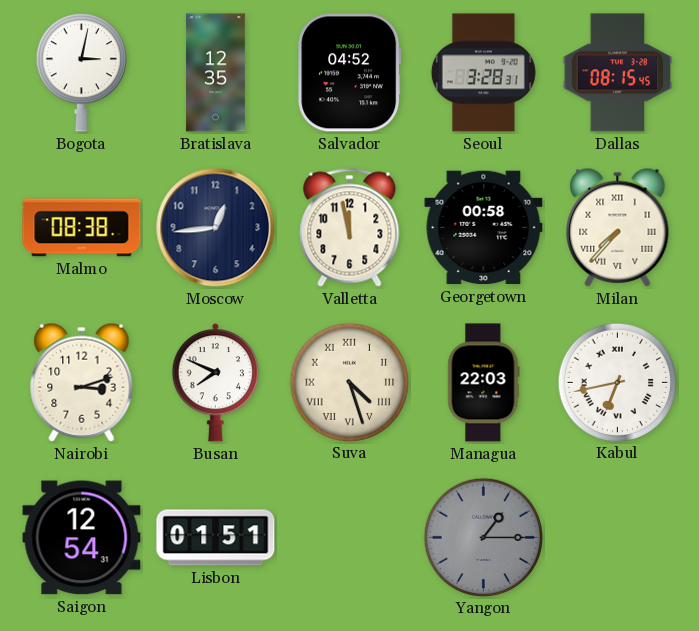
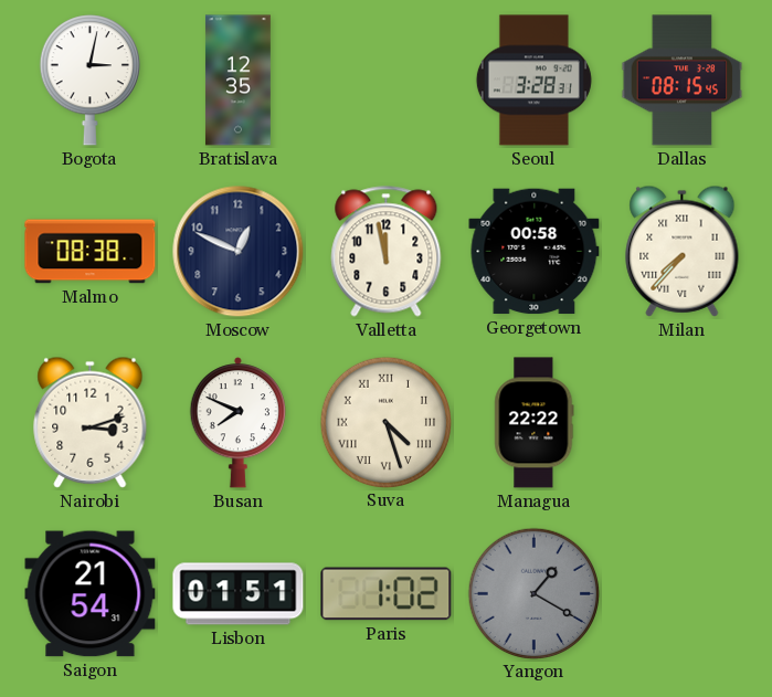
Salvador: 04:52 -> none (350, 73)
Moscow: 12:44 -> 12:49 (239, 252)
Managua: 22:03 -> 22:22 (535, 423)
Kabul: 6:43 -> none (617, 382)
Saigon: 12:54 -> 21:54 (91, 594)
Paris: none -> 1:02 (387, 594)
Yangon: 1:15 -> 1:20 (533, 593)
